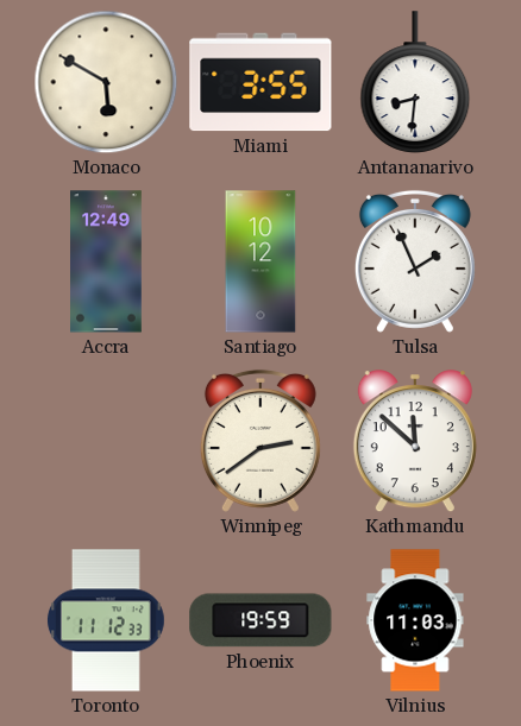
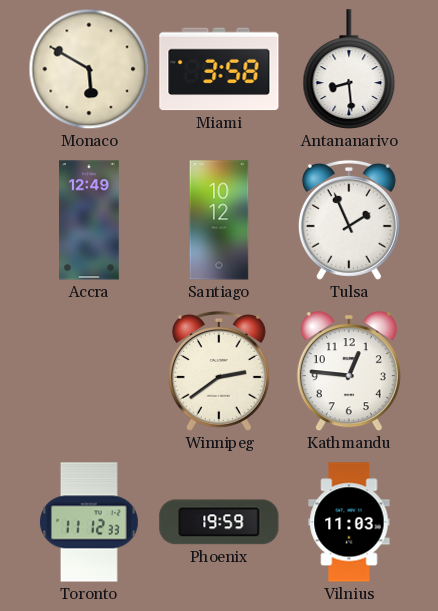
Miami: 3:55 -> 3:58 (219, 69)
Antananarivo: 8:31 -> 8:29 (349, 69)
Kathmandu: 11:52 -> 12:46 (349, 372)
